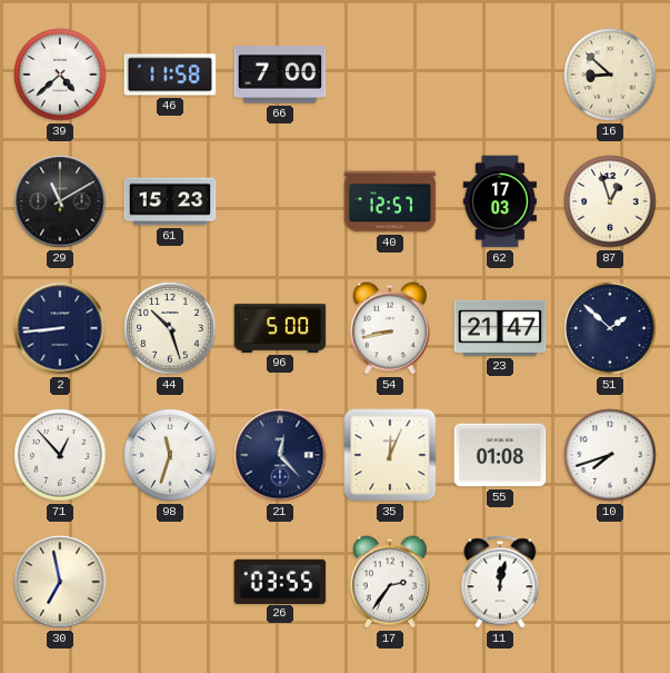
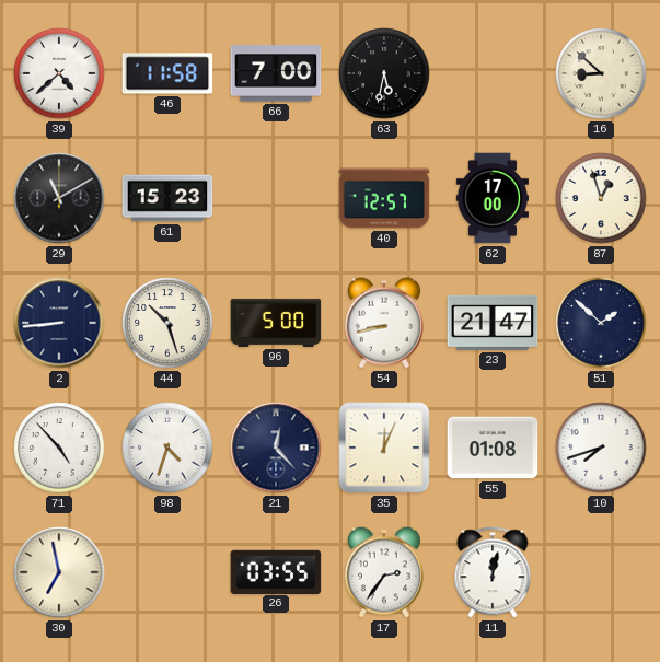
63: none -> 5:32 (384, 73)
62: 17:03 -> 17:00 (493, 198)
71: 12:53 -> 4:53 (59, 448)
98: 11:33 -> 4:33 (167, 448)
